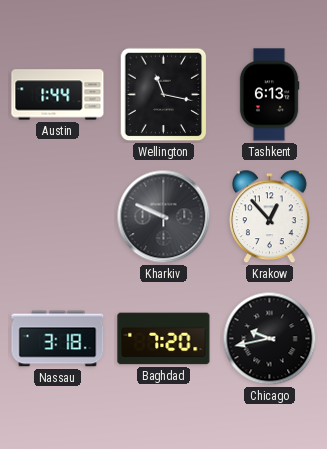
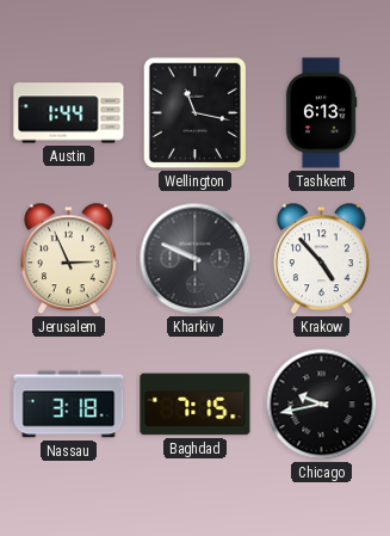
Jerusalem: none -> 2:56 (69, 259)
Krakow: 12:53 -> 4:53 (322, 259)
Baghdad: 7:20 -> 7:15 (196, 405)
